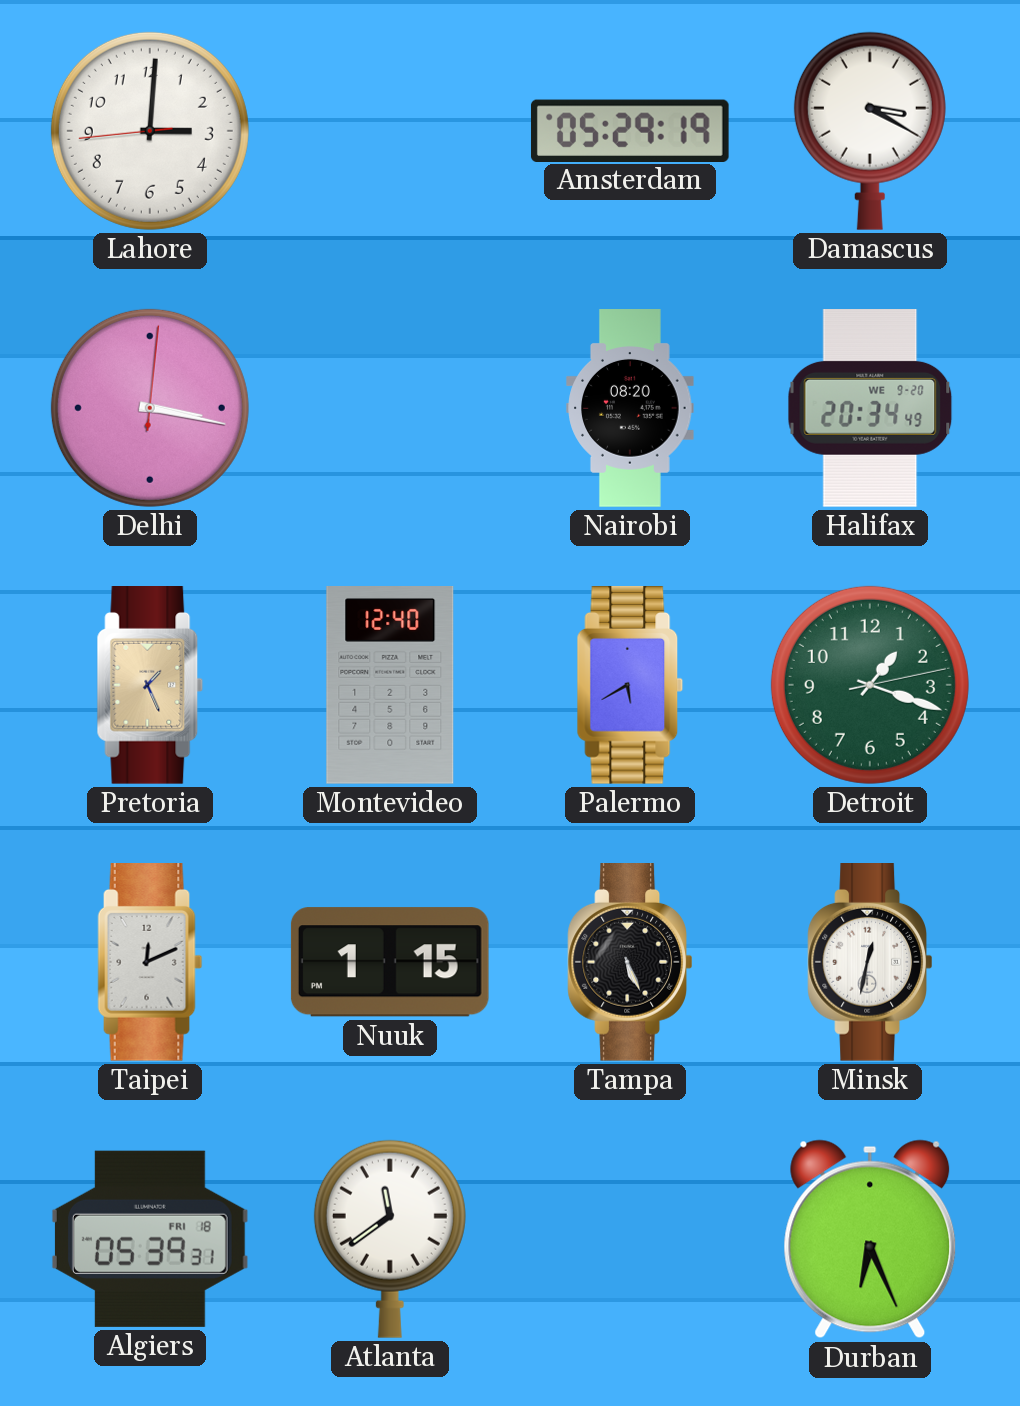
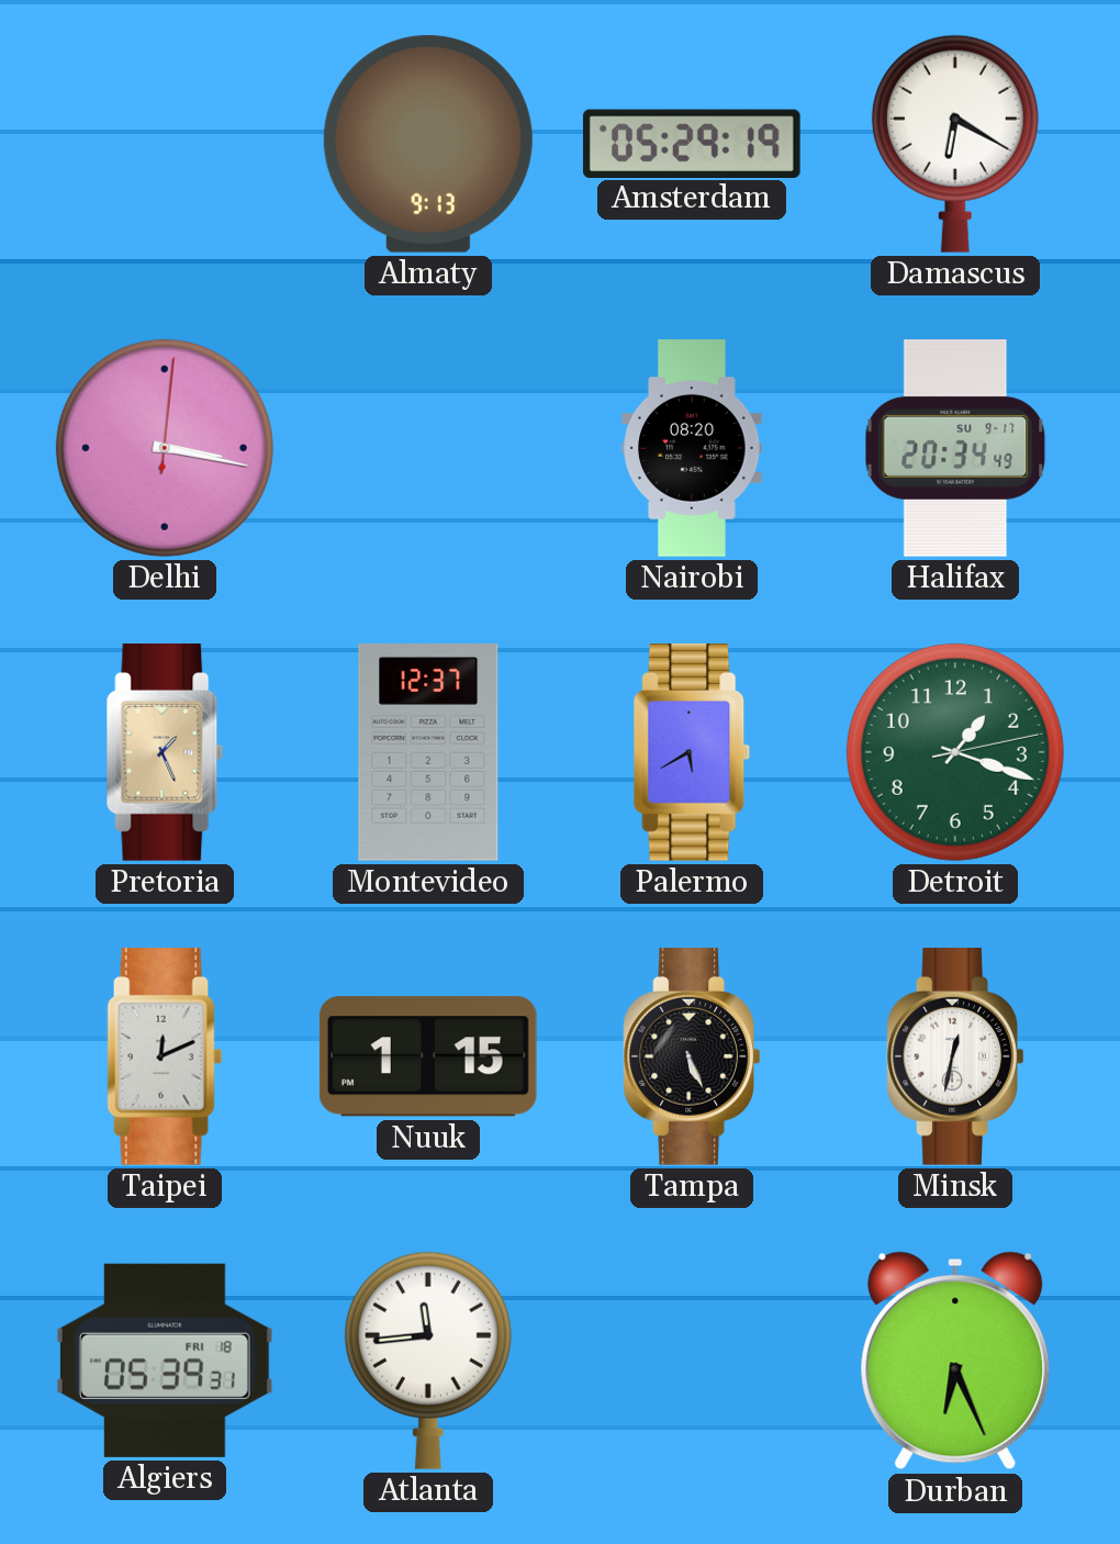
Lahore: 3:00 -> none (150, 131)
Almaty: none -> 9:13 (428, 144)
Damascus: 3:20 -> 6:20 (955, 144)
Halifax date: WE 9-20 -> SU 9-17 (955, 449)
Montevideo: 12:40 -> 12:37 (428, 753)
Atlanta: 11:39 -> 11:44 (428, 1361)
